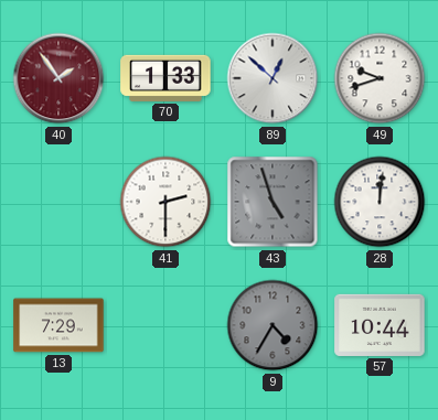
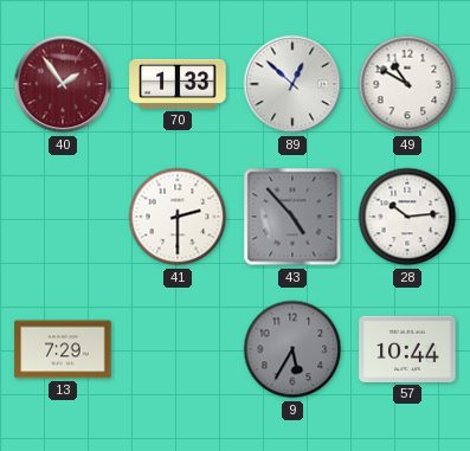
49: 9:42 -> 10:50 (407, 84)
43: 4:57 -> 4:53 (292, 217)
28: 12:01 -> 10:14 (407, 217)
9: 4:35 -> 5:35 (292, 349)
